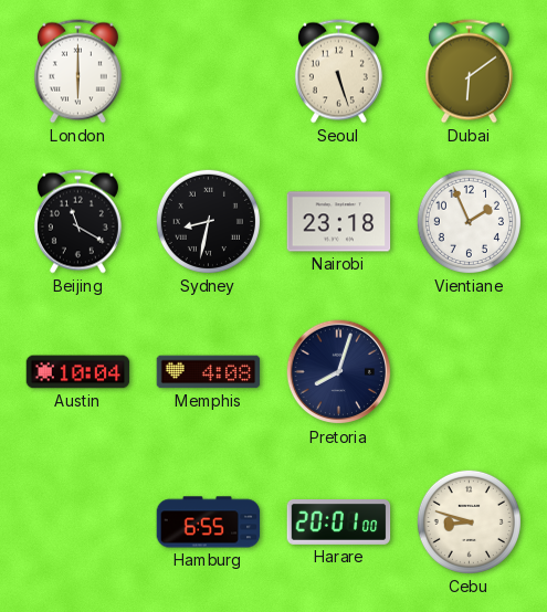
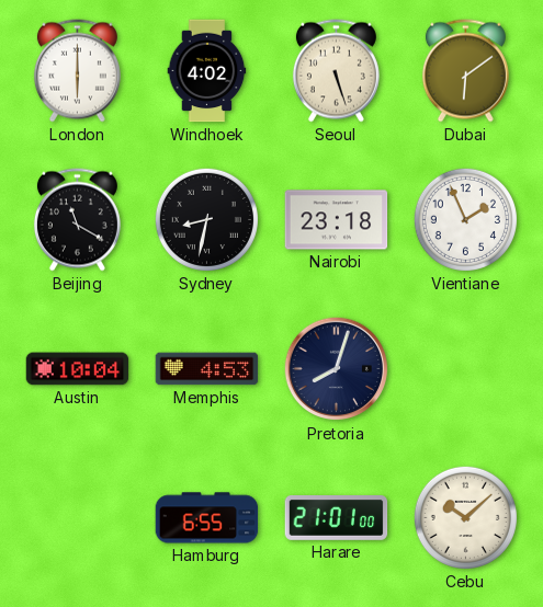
Windhoek: none -> 4:02 (207, 71)
Memphis: 4:08 -> 4:53 (207, 369)
Harare: 20:01 -> 21:01 (337, 518)
Cebu: 8:48 -> 10:08 (465, 517)
